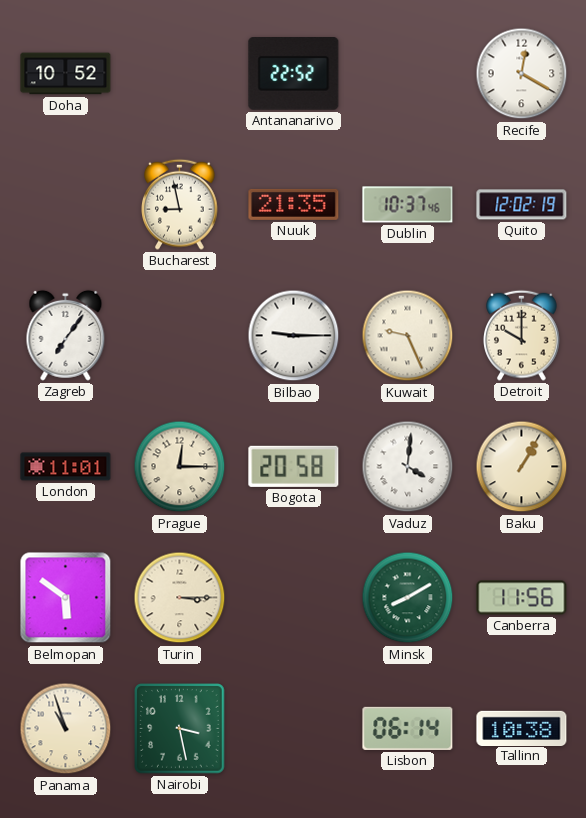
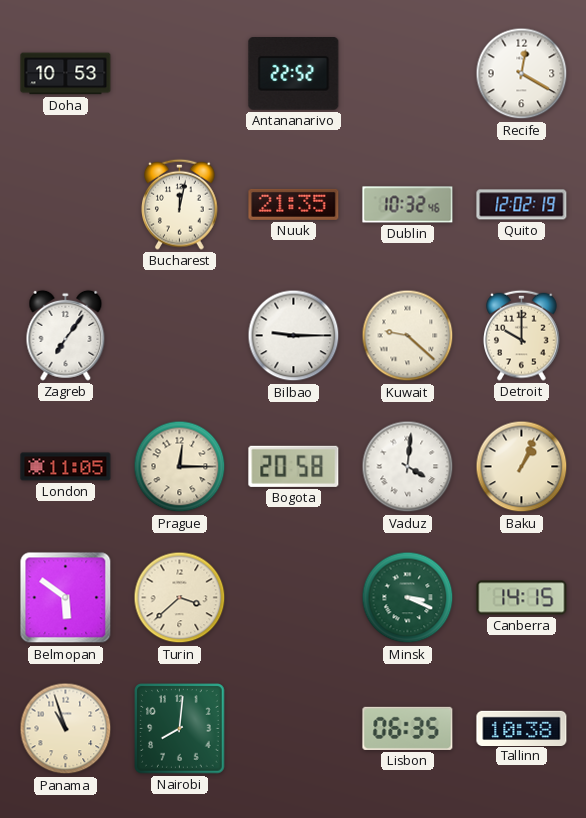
Doha: 10:52 -> 10:53 (66, 74)
Bucharest: 8:58 -> 12:02 (180, 204)
Dublin: 10:37 -> 10:32 (408, 205)
Kuwait: 9:26 -> 9:22 (408, 336)
London: 11:01 -> 11:05 (66, 467)
Baku: 1:05 -> 1:04 (522, 467)
Turin: 3:15 -> 3:38 (180, 598)
Minsk: 8:10 -> 3:19 (408, 598)
Canberra: 11:56 -> 14:15 (522, 598)
Nairobi: 3:28 -> 8:01 (180, 729)
Lisbon: 06:14 -> 06:35 (408, 728)
